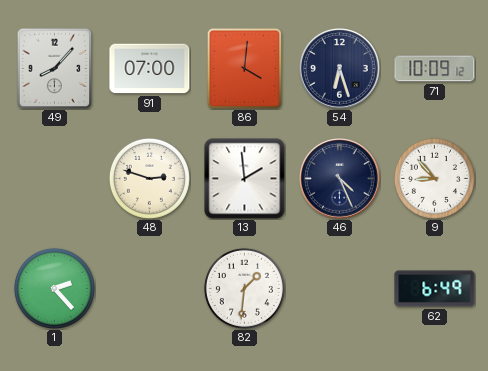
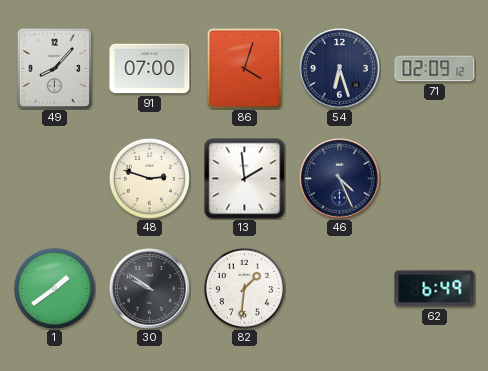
86: 4:01 -> 4:03 (245, 68)
71: 10:09 -> 02:09 (435, 69)
9: 8:53 -> none (434, 178)
1: 2:23 -> 1:39 (54, 288)
30: none -> 9:51 (150, 289)
